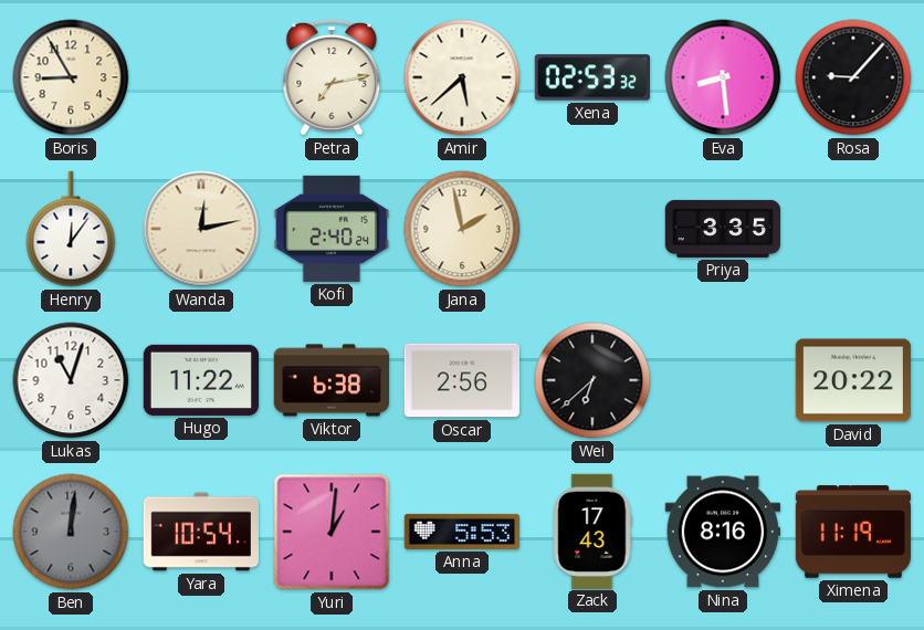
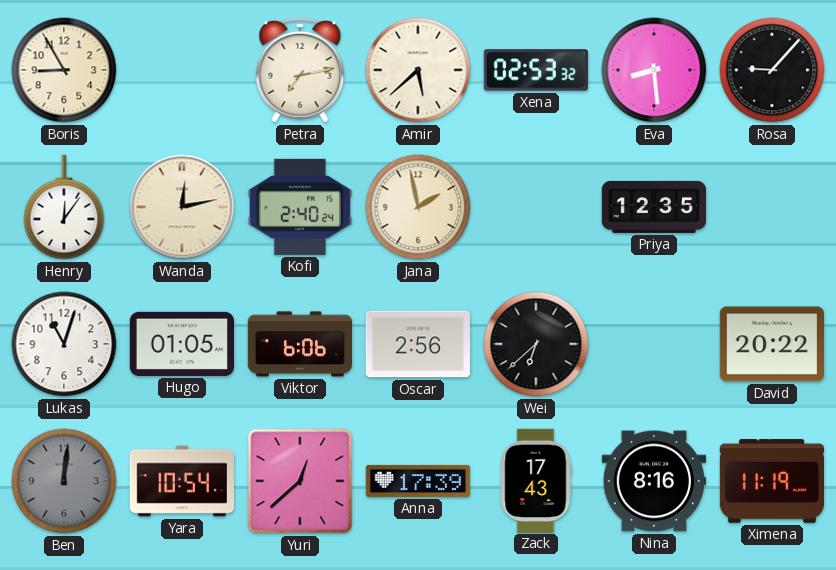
Priya: 3:35 -> 12:35 (653, 207)
Hugo: 11:22 -> 01:05 (181, 344)
Viktor: 6:38 -> 6:06 (299, 344)
Yuri: 1:01 -> 12:38 (300, 481)
Anna: 5:53 -> 17:39 (417, 481)
